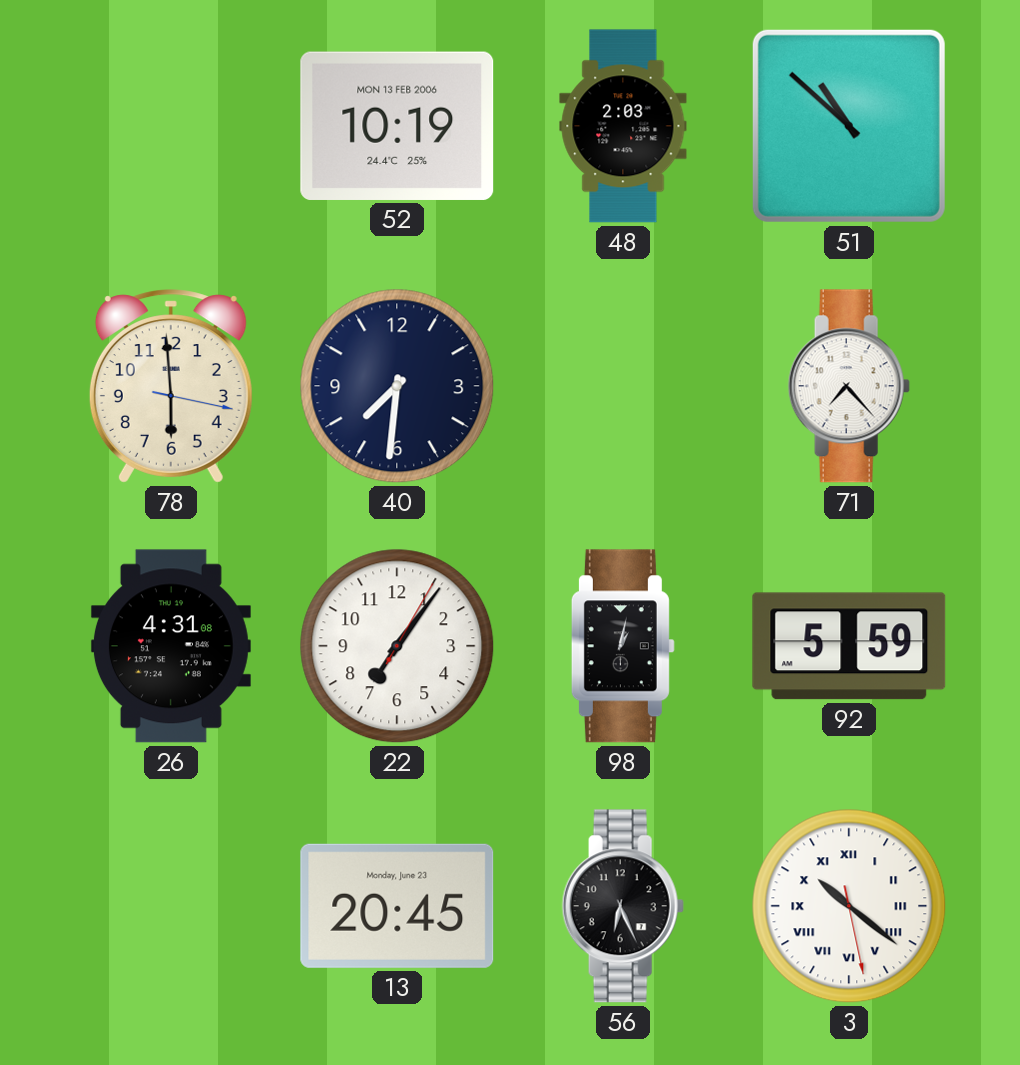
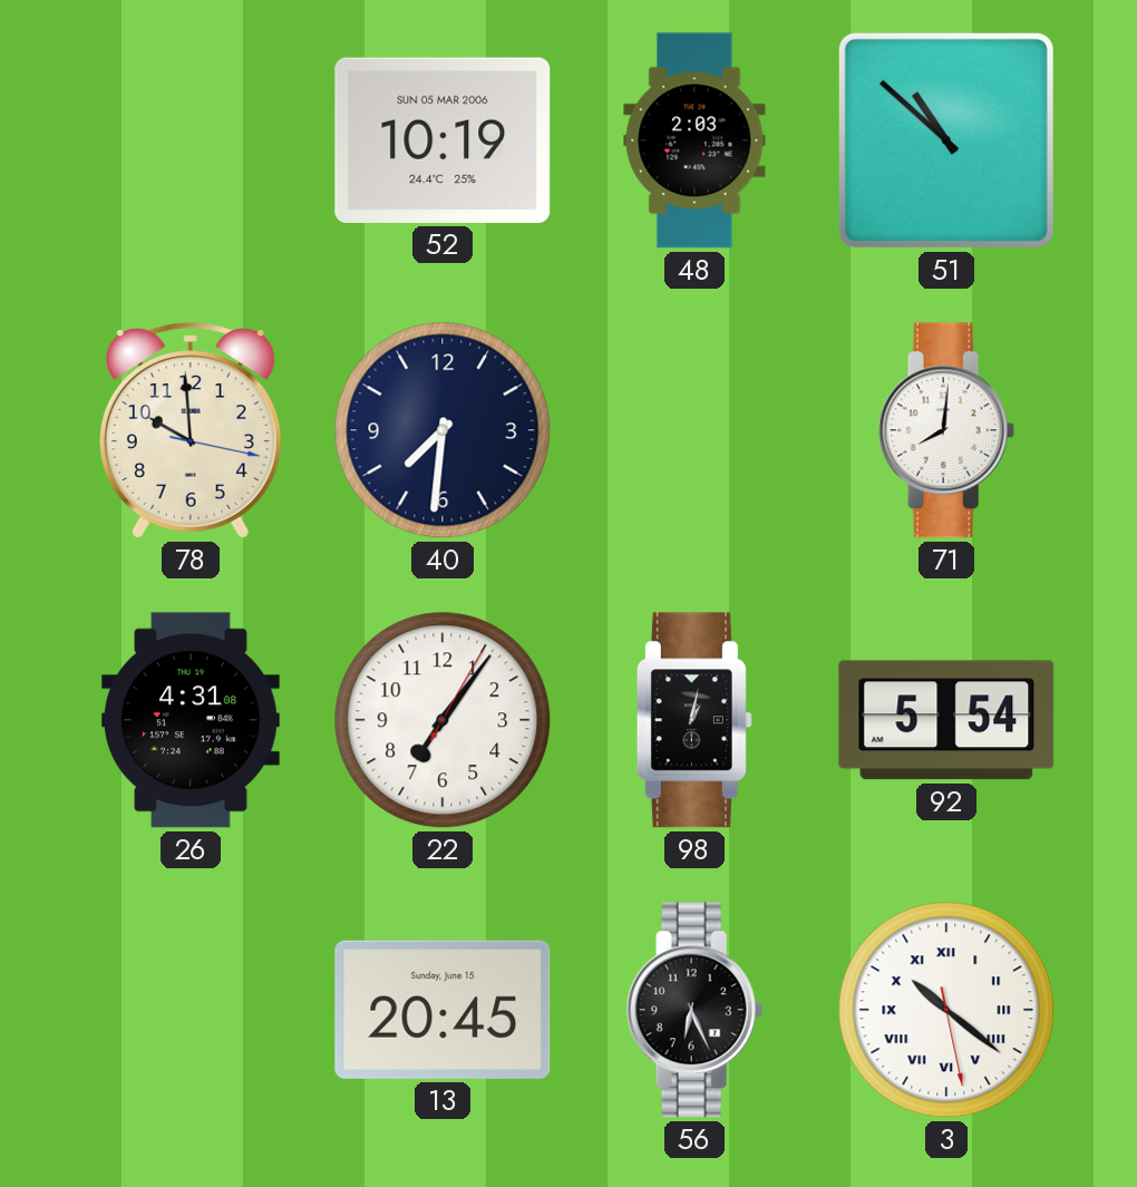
52 date: MON 13 FEB 2006 -> SUN 05 MAR 2006 (443, 140)
78: 5:59 -> 9:59 (191, 430)
71: 7:23 -> 8:01 (946, 430)
92: 5:59 -> 5:54 (946, 720)
13 date: Monday, June 23 -> Sunday, June 15 (443, 1010)
